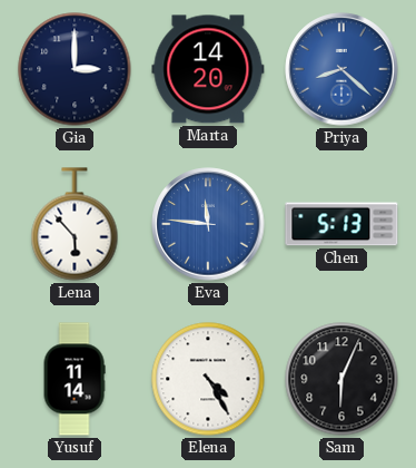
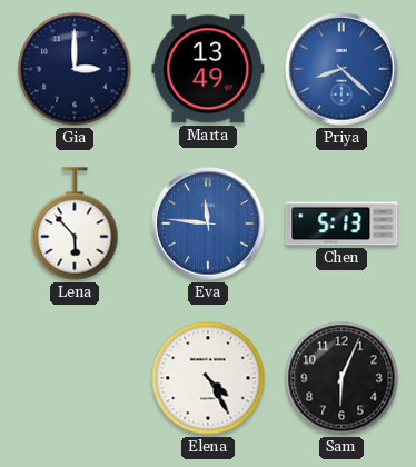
Marta: 14:20 -> 13:49 (208, 69)
Yusuf: 11:14 -> none (75, 379)
